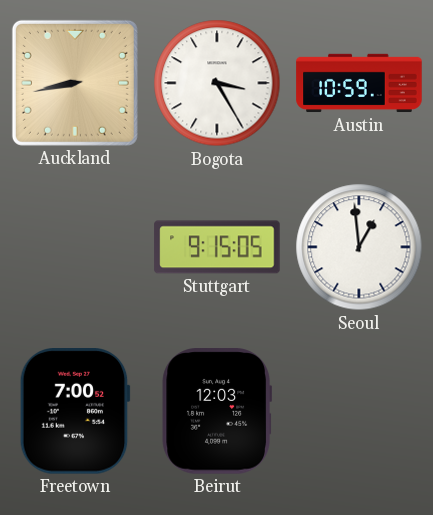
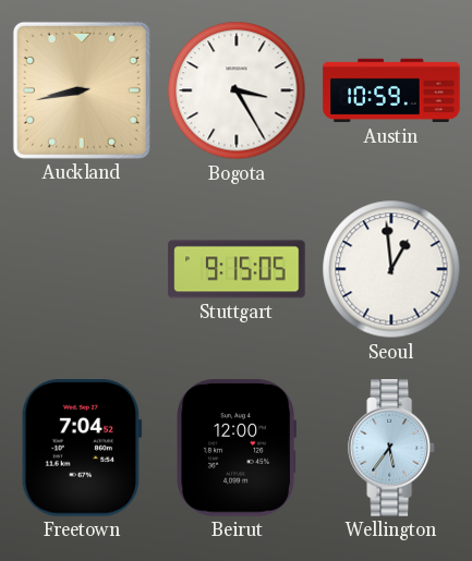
Freetown: 7:00 -> 7:04 (82, 449)
Beirut: 12:03 -> 12:00 (235, 448)
Wellington: none -> 5:36 (392, 448)
